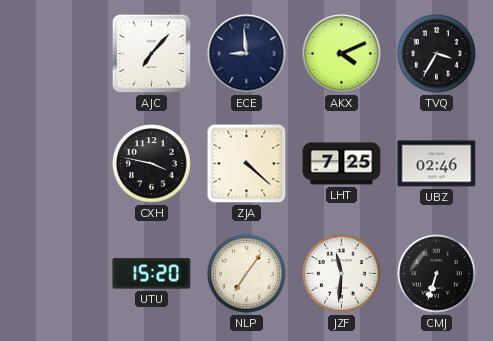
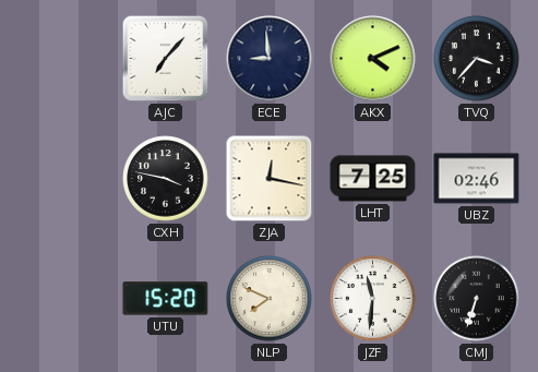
TVQ: 3:35 -> 3:37 (477, 59)
ZJA: 4:22 -> 12:17 (270, 179)
NLP: 7:06 -> 7:49 (270, 299)
